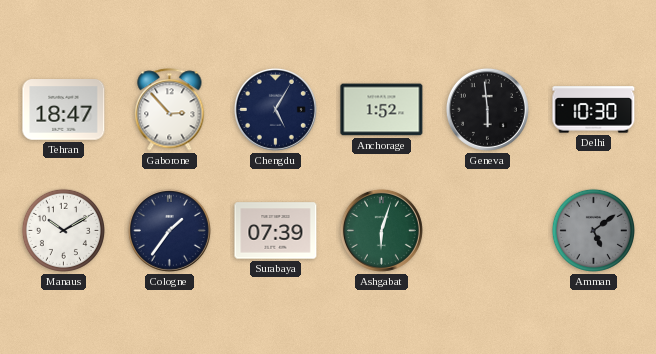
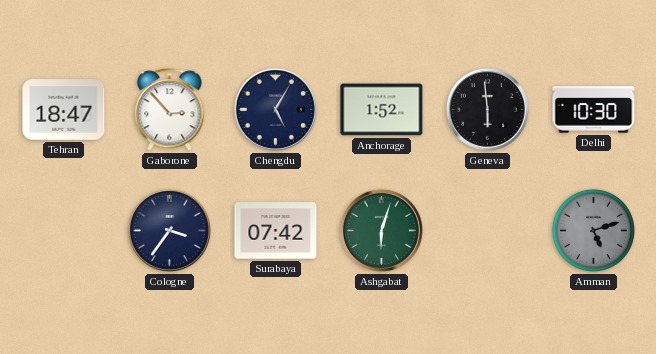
Manaus: 10:10 -> none (63, 230)
Cologne: 1:36 -> 3:36 (169, 230)
Surabaya: 07:39 -> 07:42 (276, 231)
Amman: 5:09 -> 5:12 (593, 230)
